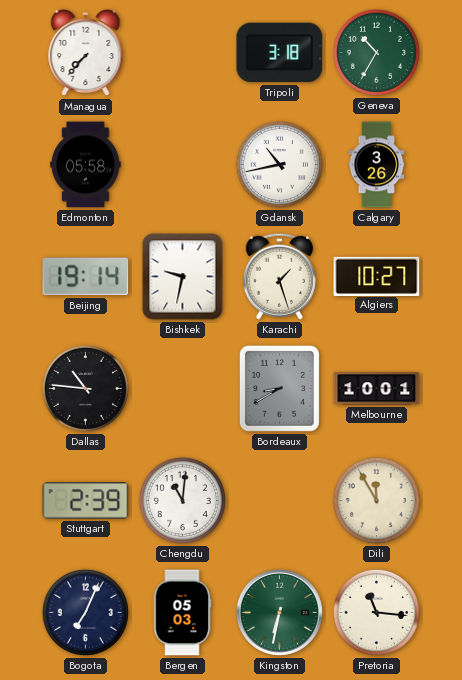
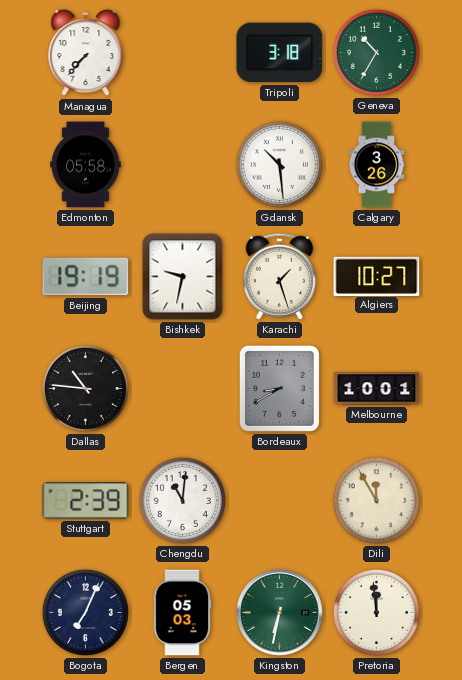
Gdansk: 10:43 -> 10:29 (279, 164)
Beijing: 19:14 -> 19:19 (86, 277)
Pretoria: 11:16 -> 11:59 (376, 612)
